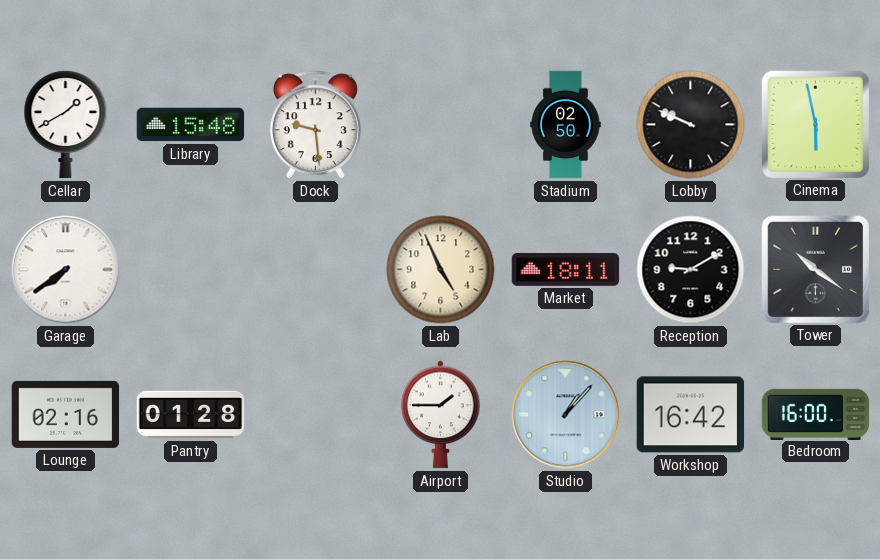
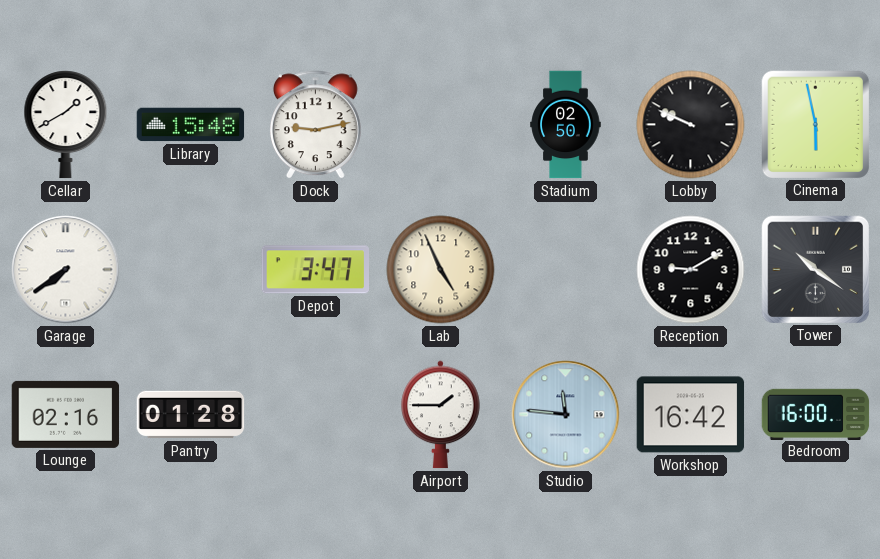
Dock: 9:29 -> 9:13 (315, 125)
Depot: none -> 3:47 (315, 270)
Market: 18:11 -> none (566, 270)
Studio: 1:07 -> 11:46 (566, 415)
